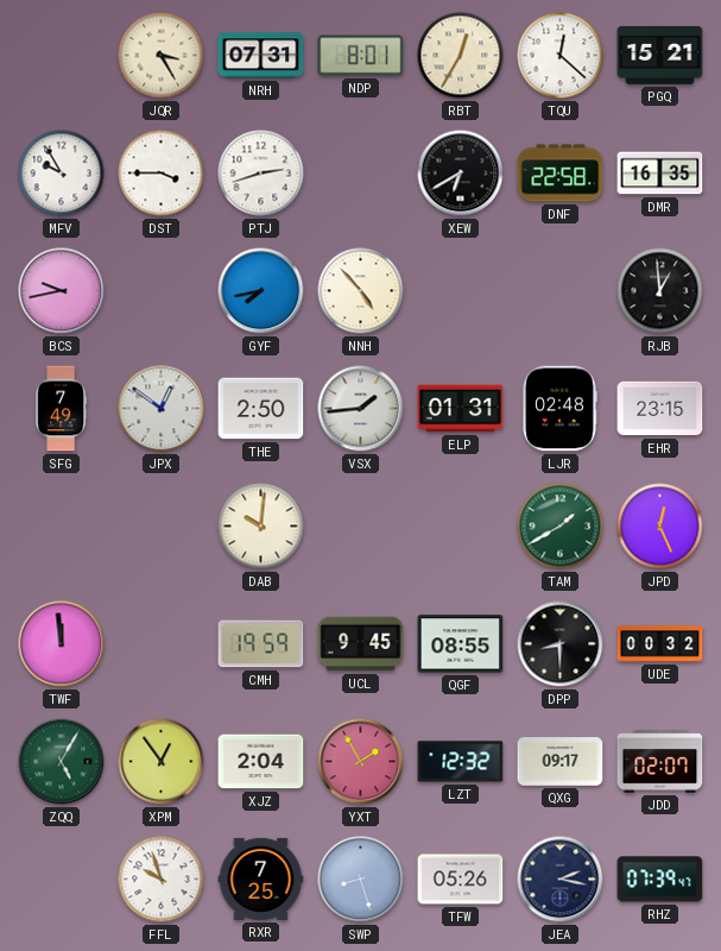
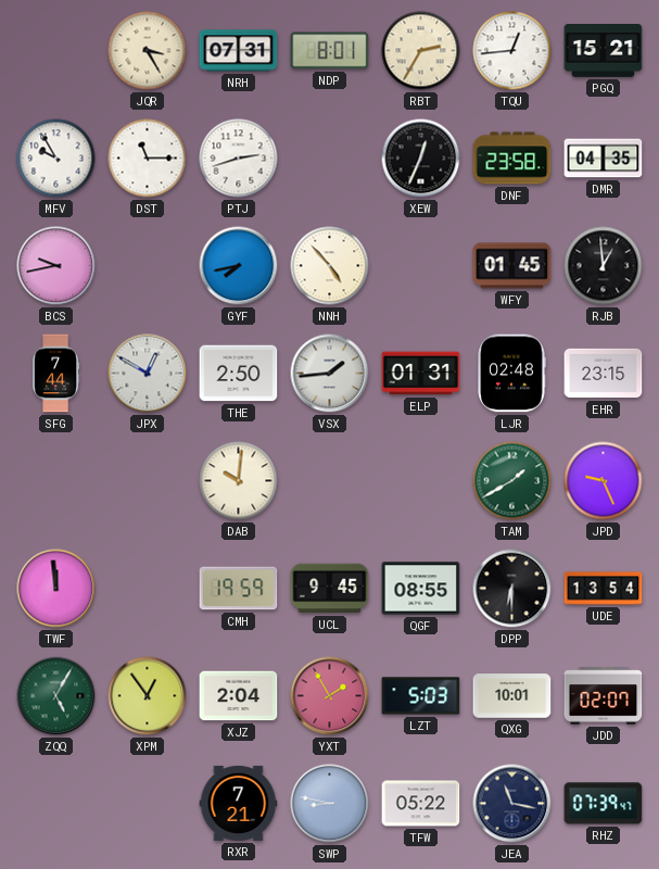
RBT: 12:35 -> 2:35 (421, 51)
TQU: 12:22 -> 12:44 (512, 51)
DST: 3:45 -> 11:15 (148, 159)
XEW: 6:40 -> 12:34 (421, 159)
DNF: 22:58 -> 23:58 (512, 159)
DMR: 16:35 -> 04:35 (604, 159)
WFY: none -> 01:45 (512, 266)
SFG: 7:49 -> 7:44 (56, 374)
JPX: 12:51 -> 12:50 (148, 374)
JPD: 12:26 -> 9:26 (604, 481)
DPP: 8:30 -> 6:30 (512, 589)
UDE: 00:32 -> 13:54 (604, 589)
LZT: 12:32 -> 5:03 (421, 696)
QXG: 09:17 -> 10:01 (512, 696)
FFL: 9:57 -> none (162, 880)
RXR: 7:25 -> 7:21 (239, 803)
SWP: 8:27 -> 8:47 (330, 804)
TFW: 05:26 -> 05:22 (421, 804)
JEA: 2:17 -> 11:17 (512, 804)
